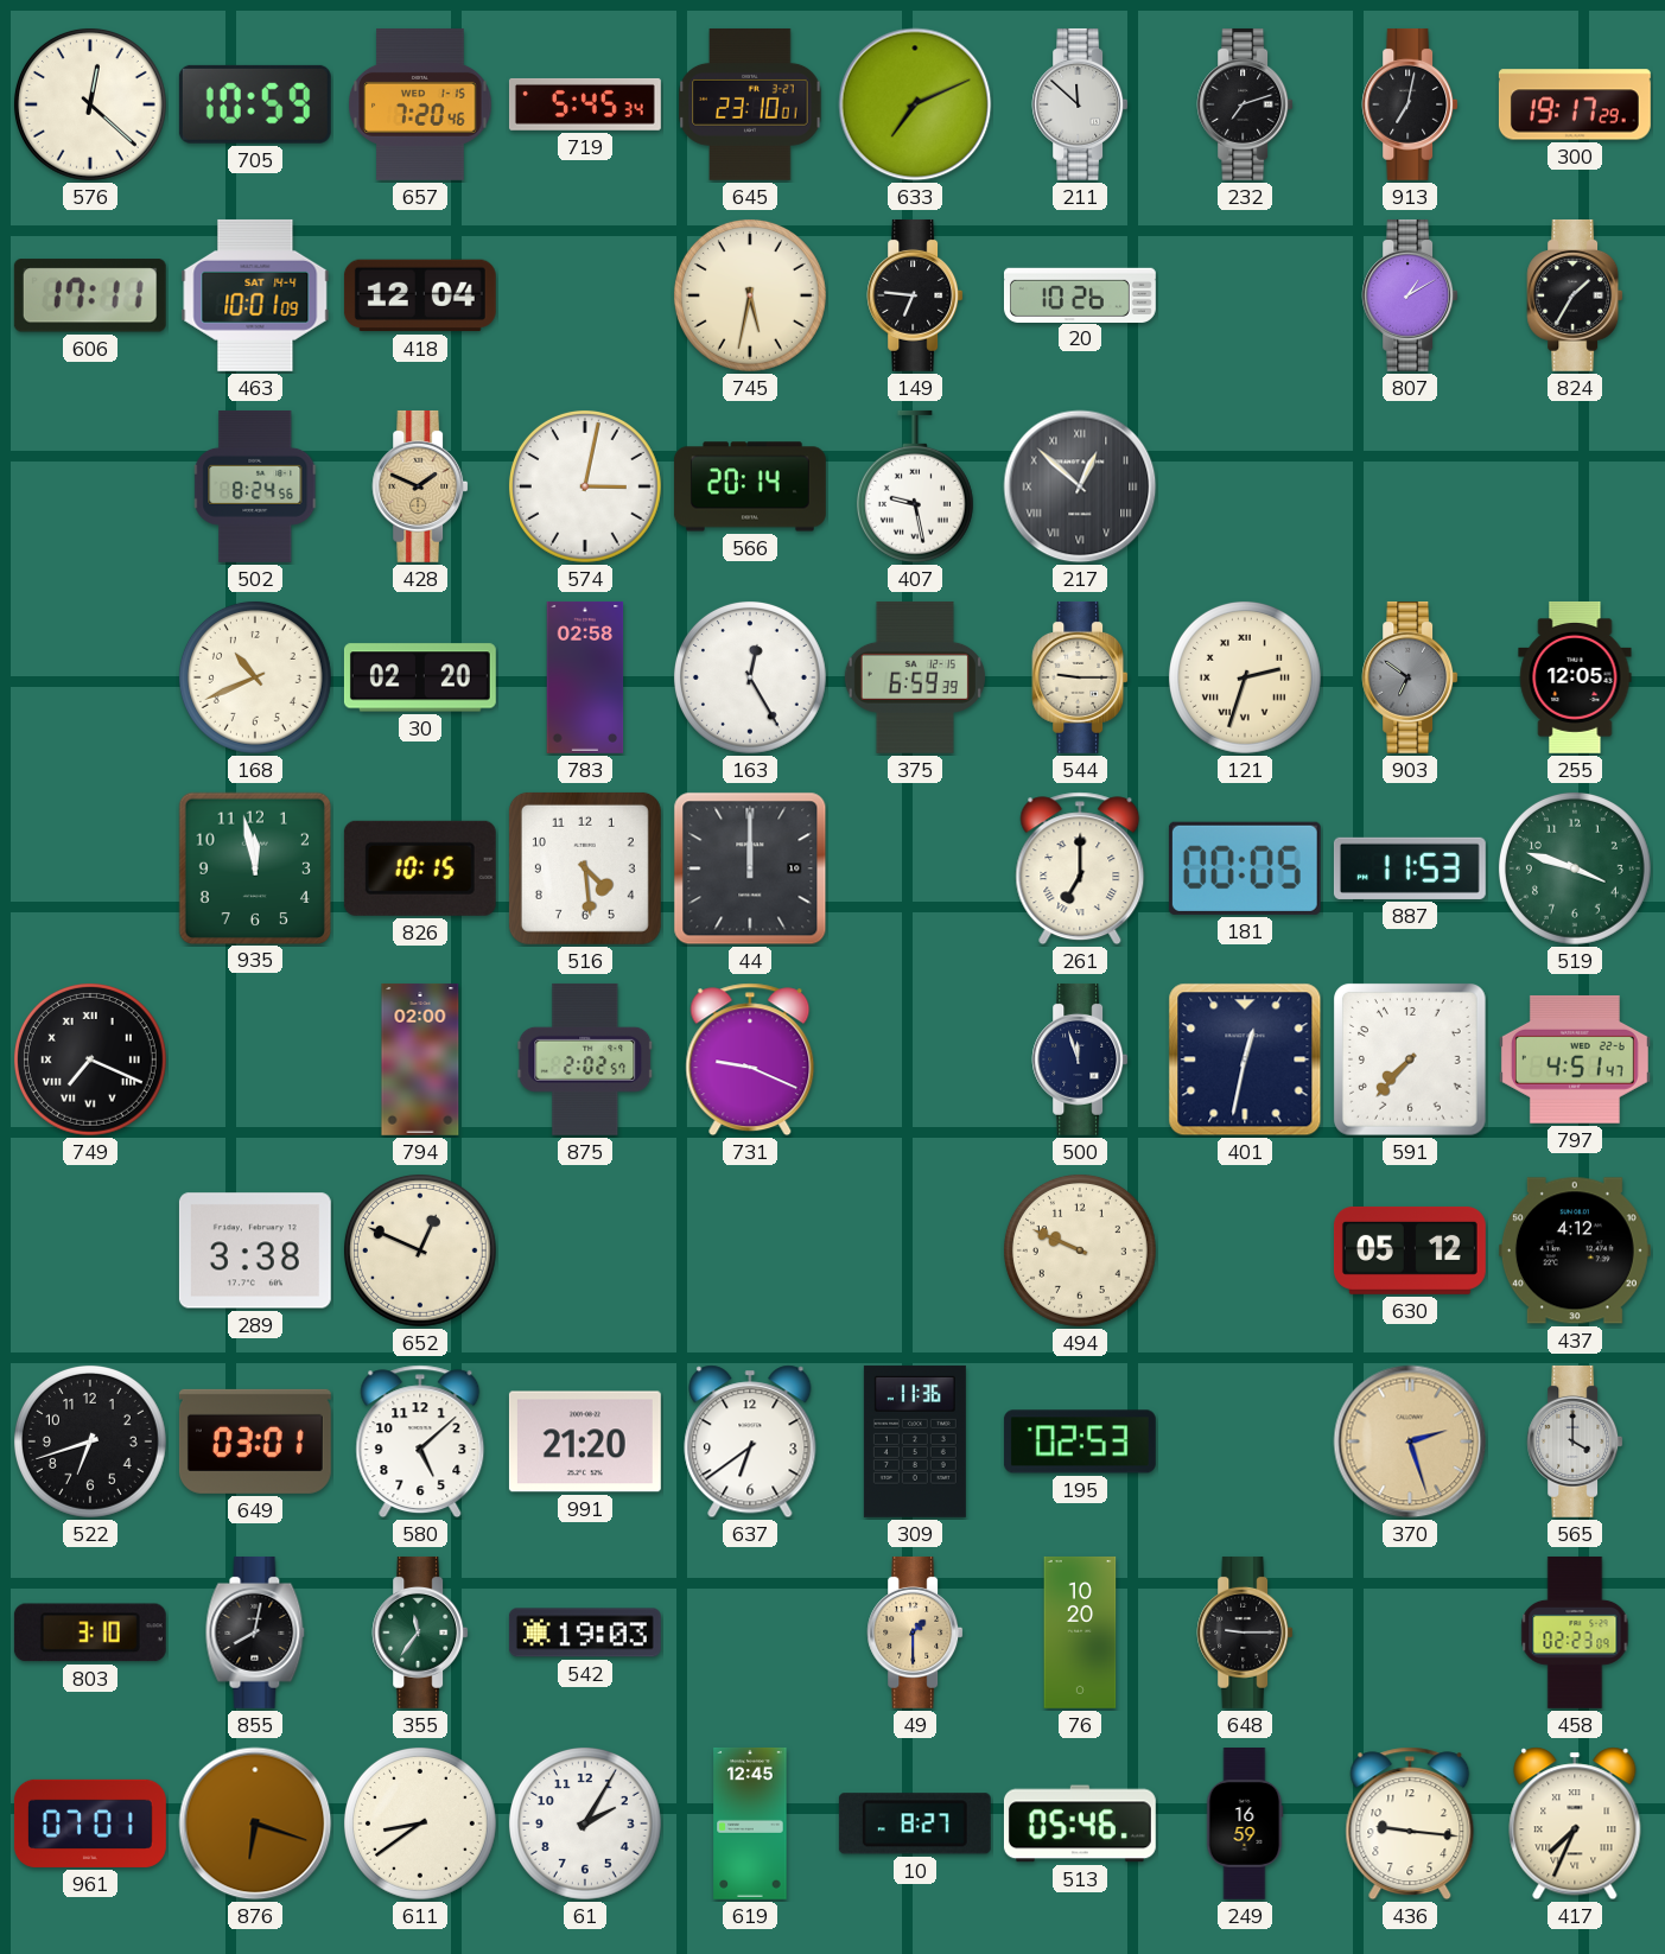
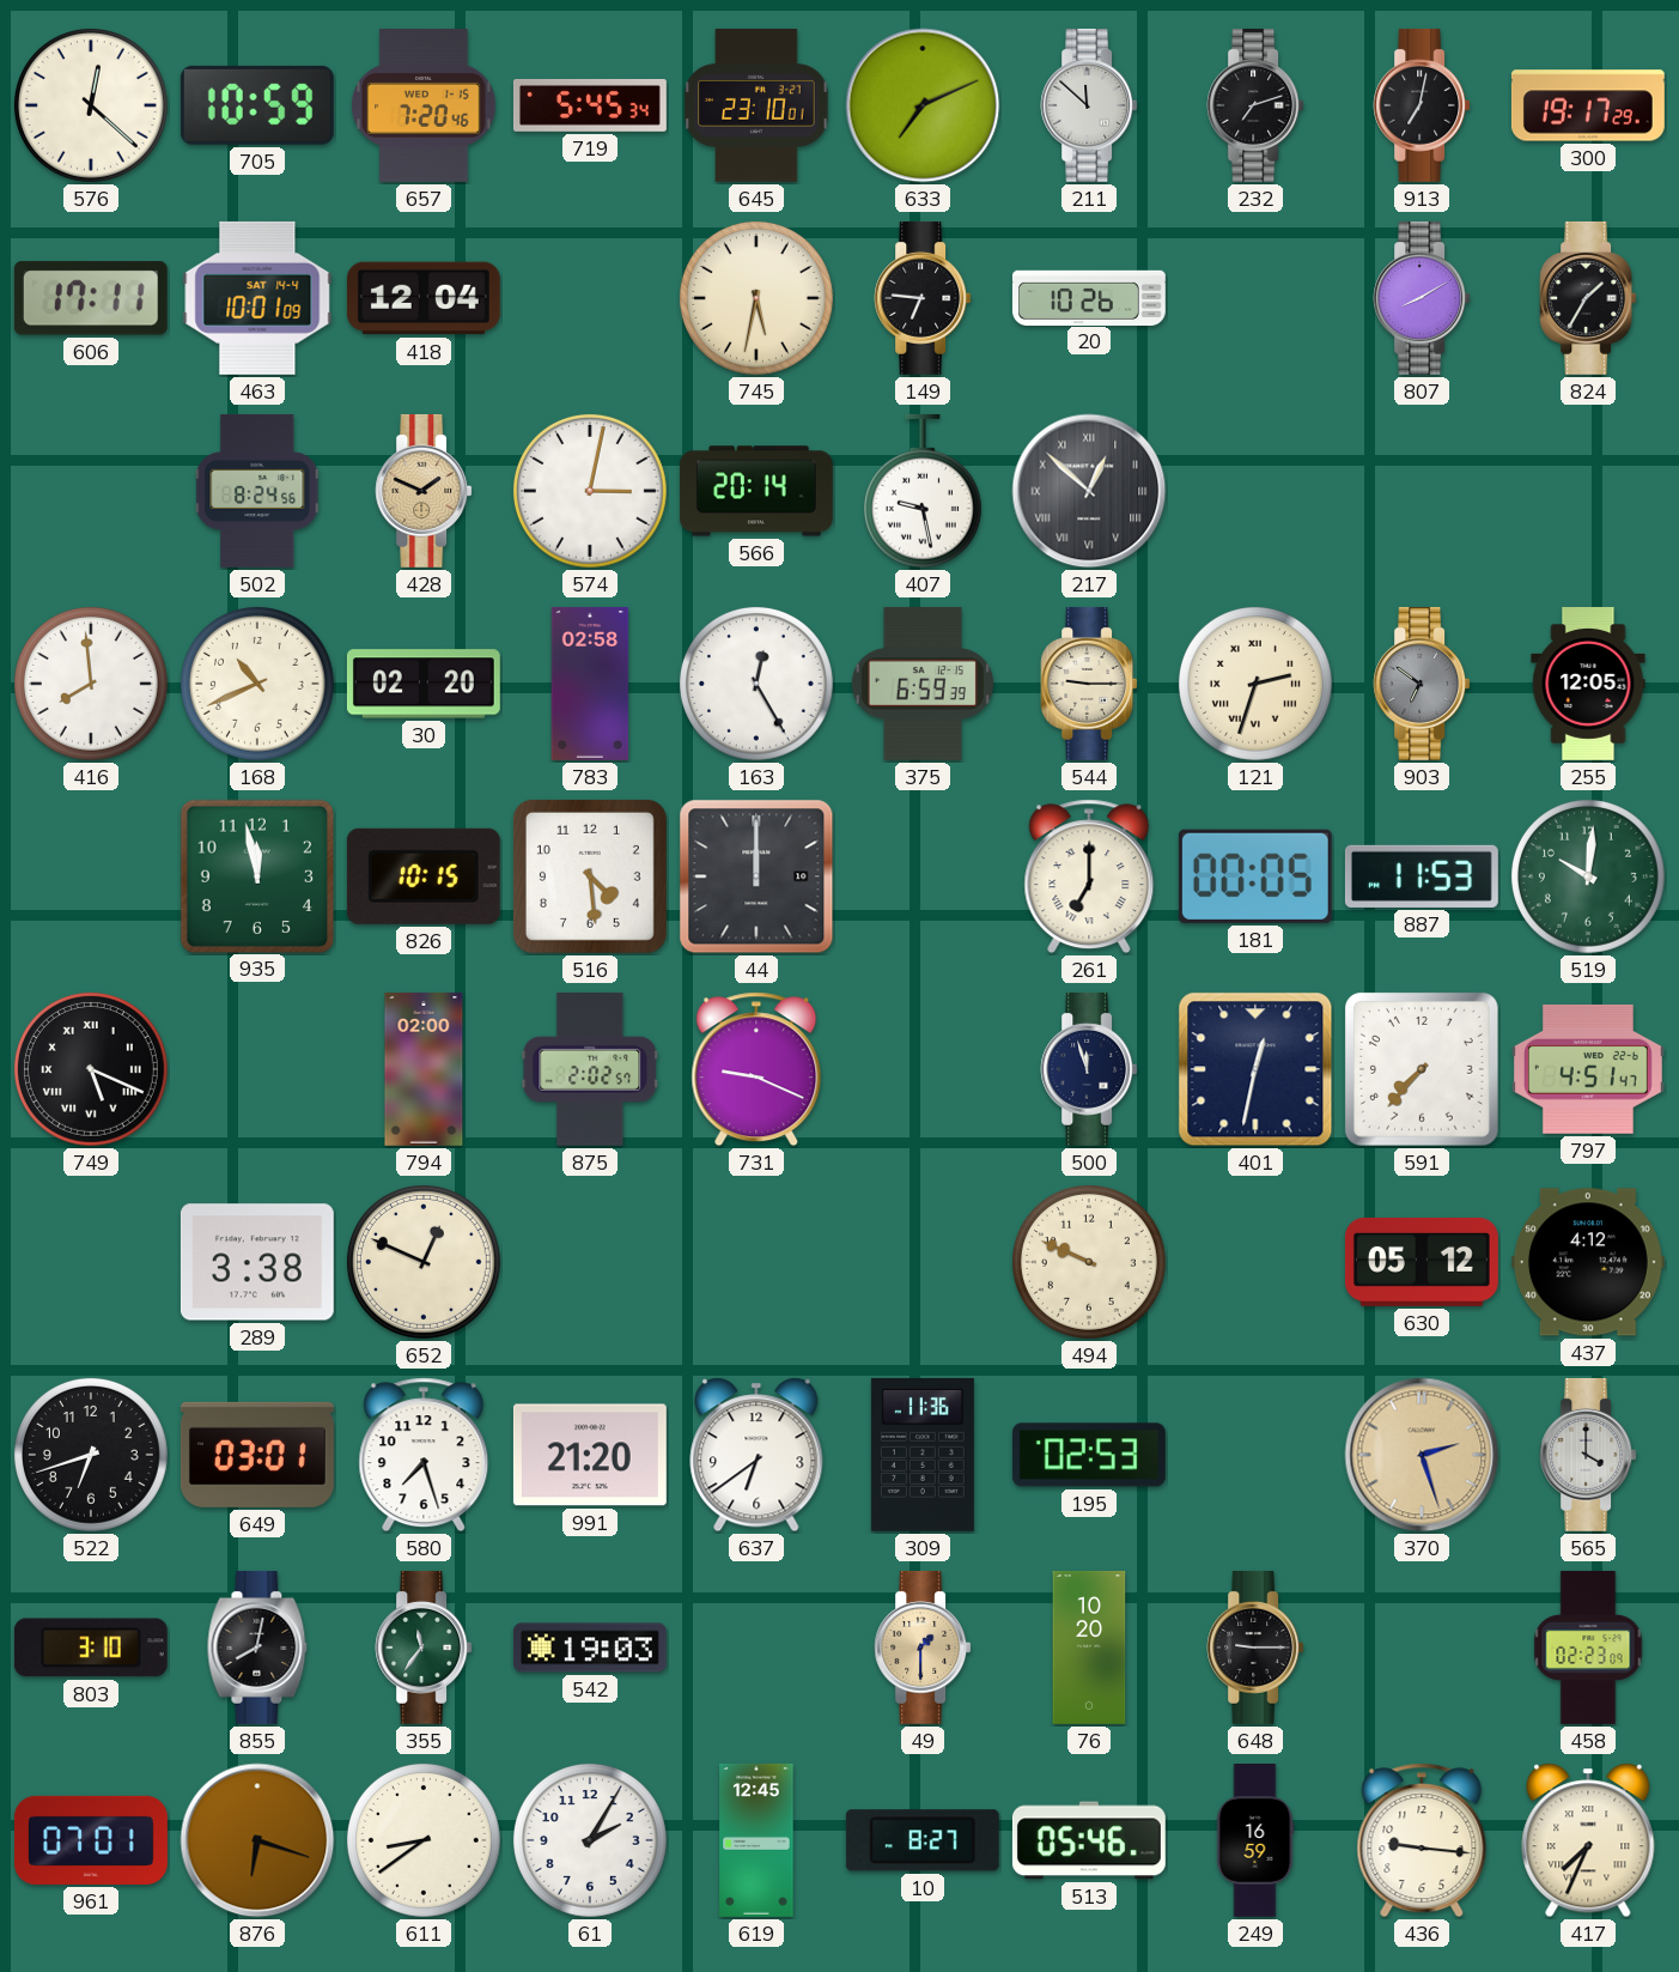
807: 1:10 -> 8:10 (1422, 298)
416: none -> 7:59 (91, 684)
519: 3:48 -> 10:01 (1588, 876)
749: 7:19 -> 5:19 (91, 1069)
580: 5:08 -> 7:27 (424, 1455)
